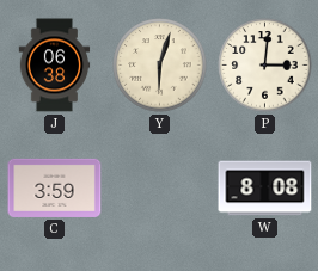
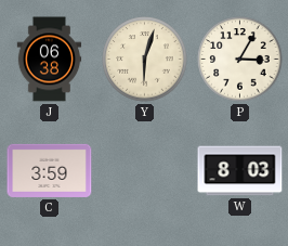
P: 3:01 -> 3:05 (240, 60)
W: 8:08 -> 8:03 (240, 171)
